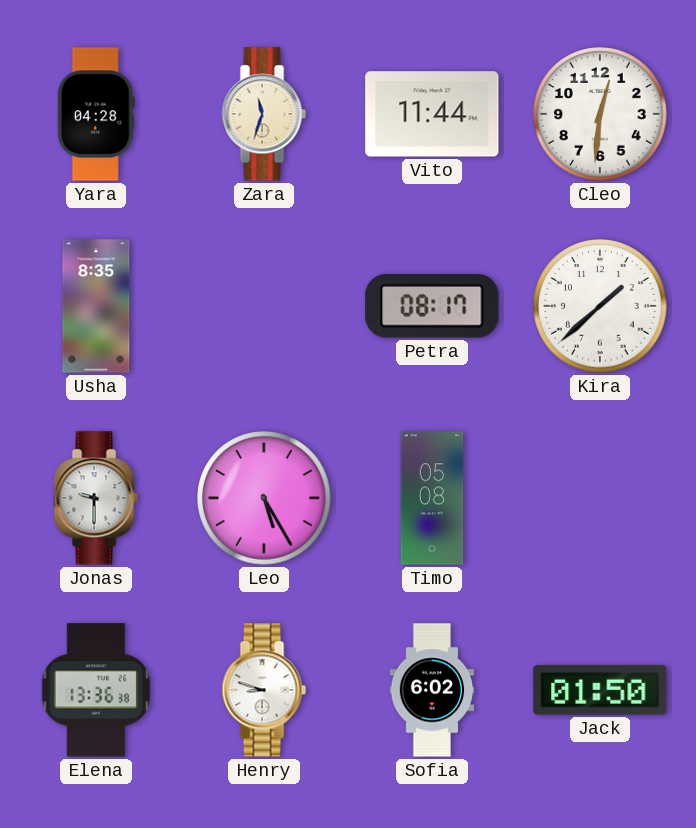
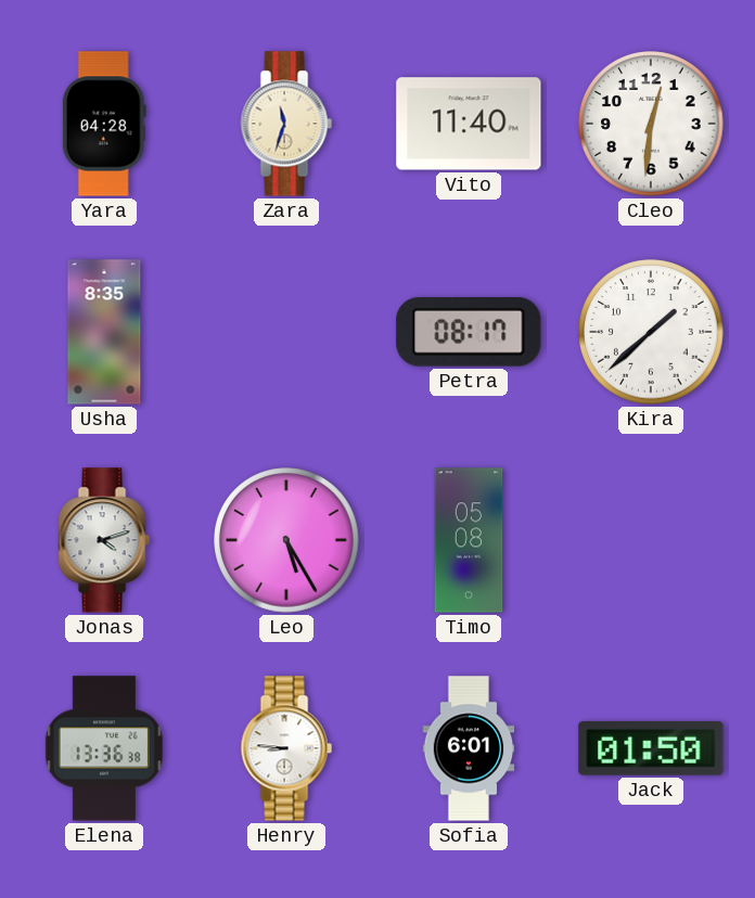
Vito: 11:44 -> 11:40 (469, 124)
Jonas: 9:30 -> 4:12 (104, 540)
Henry: 8:48 -> 8:46 (286, 748)
Sofia: 6:02 -> 6:01 (469, 748)
